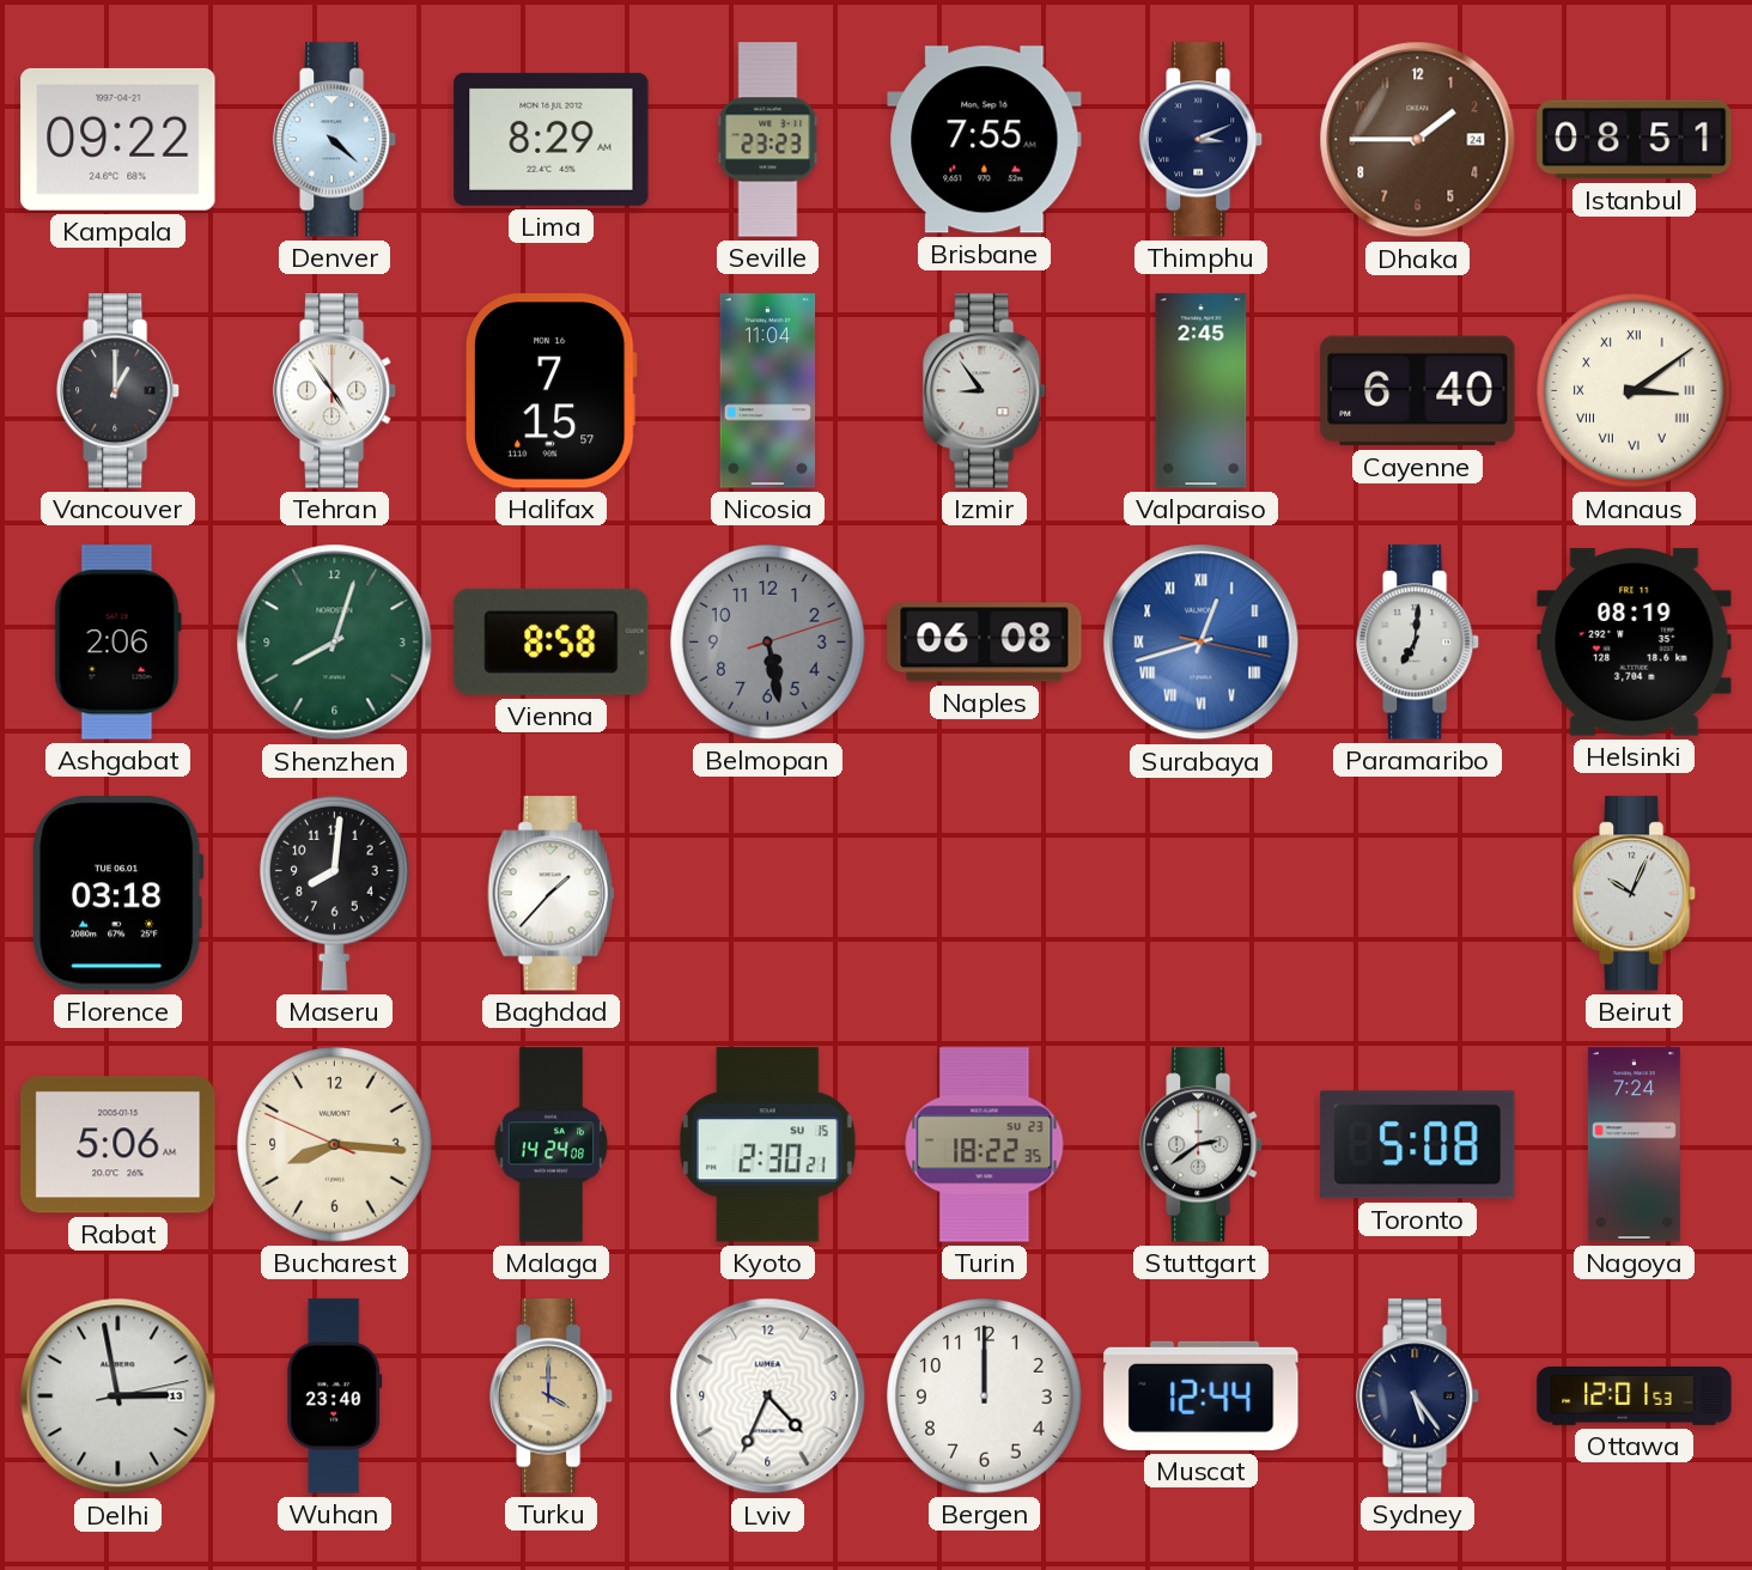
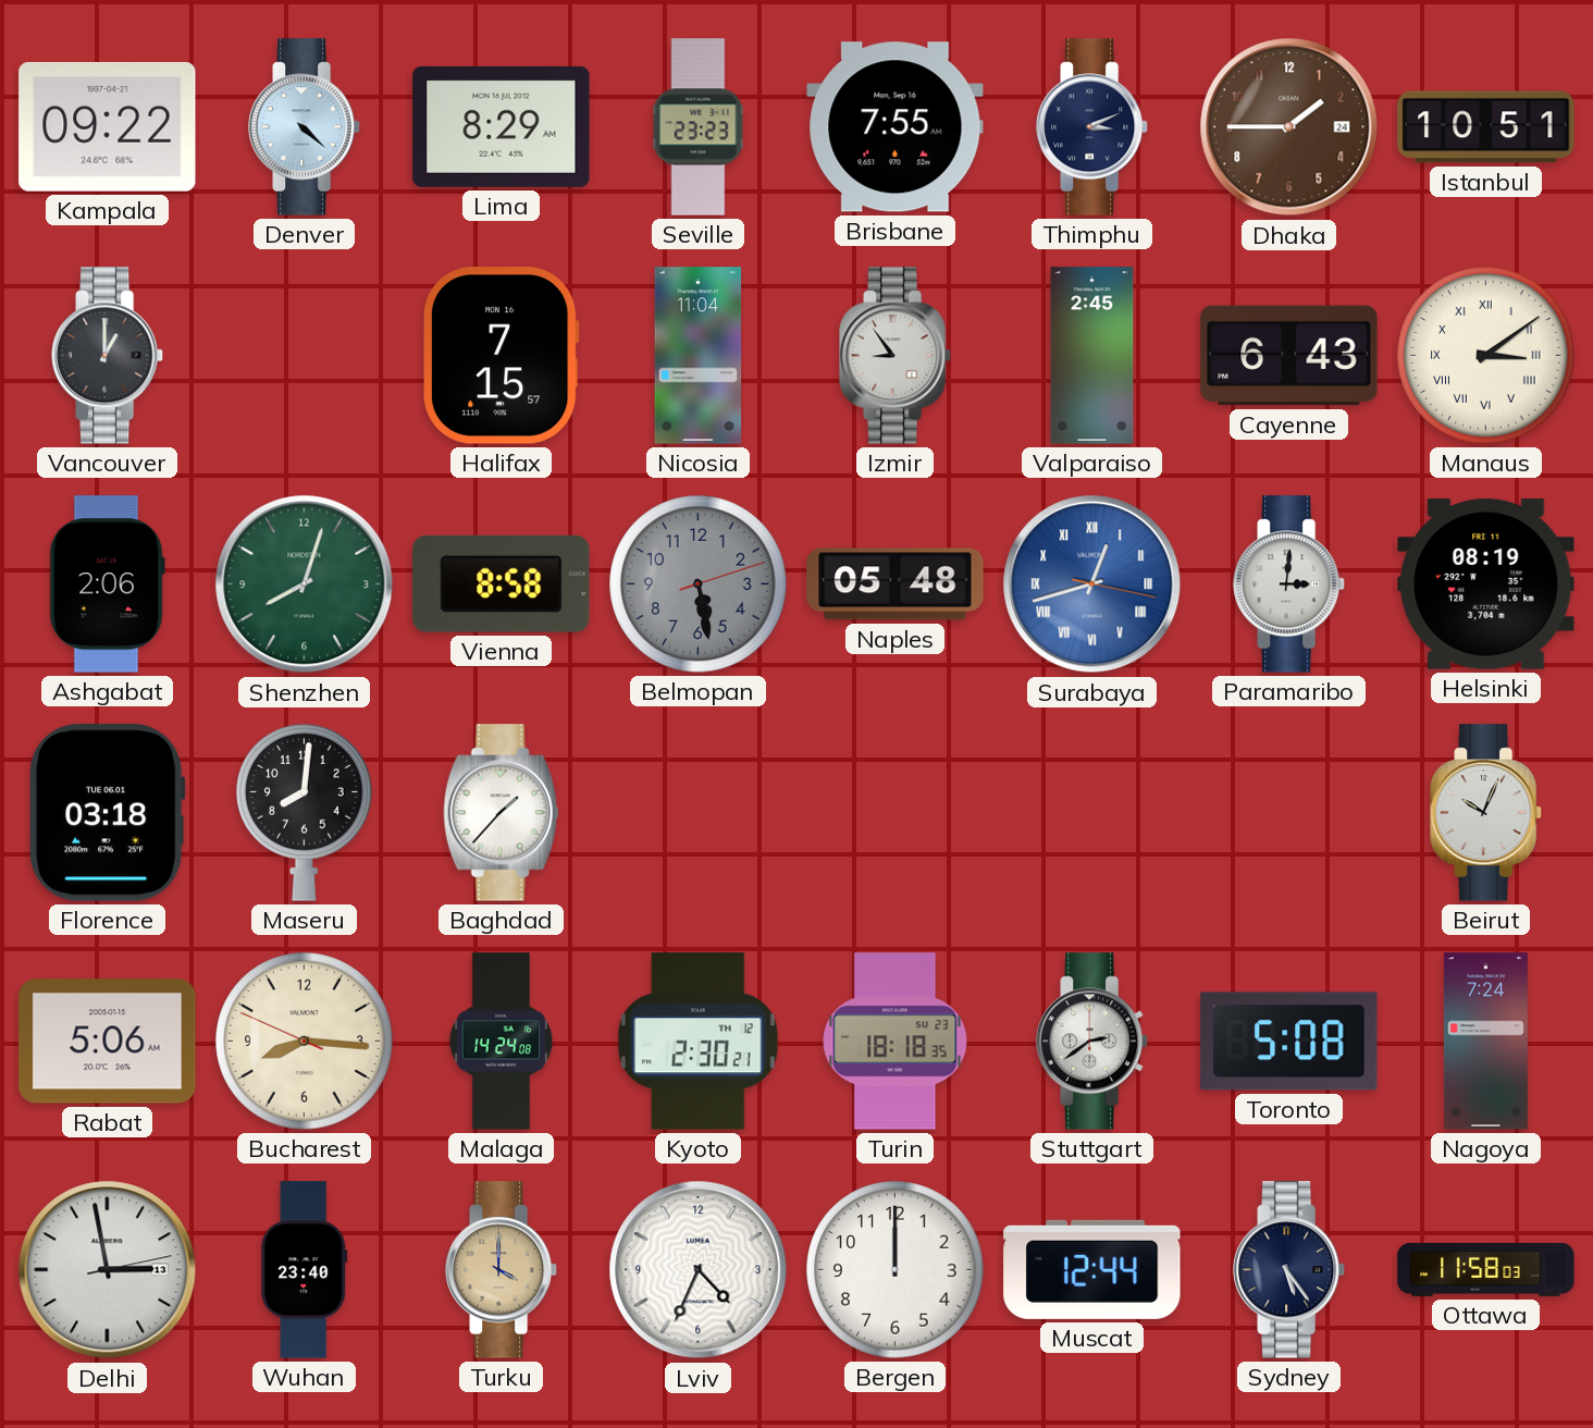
Istanbul: 08:51 -> 10:51 (1486, 127)
Tehran: 4:54 -> none (336, 391)
Cayenne: 6:40 -> 6:43 (1289, 356)
Naples: 06:08 -> 05:48 (896, 584)
Paramaribo: 7:01 -> 3:01 (1291, 584)
Kyoto date: SU 15 -> TH 12 (697, 1042)
Turin: 18:22 -> 18:18 (896, 1042)
Ottawa: 12:01 -> 11:58 (1486, 1269)
